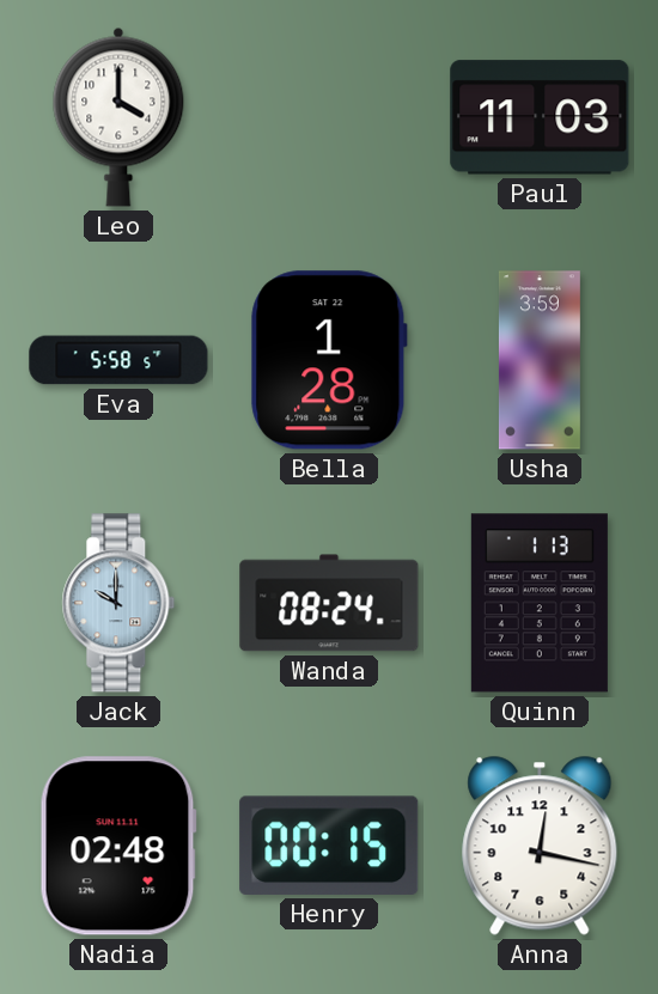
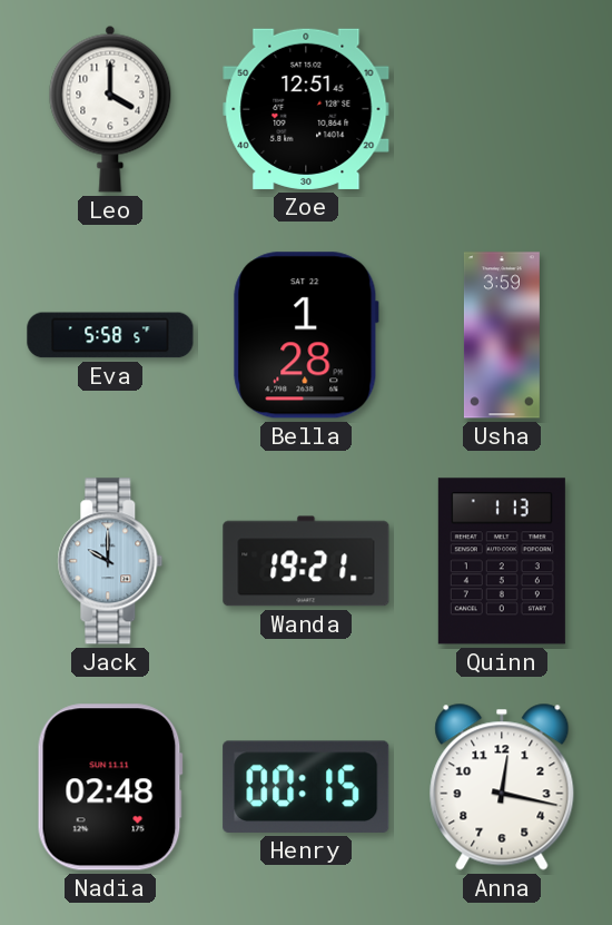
Zoe: none -> 12:51 (306, 109)
Paul: 11:03 -> none (540, 117)
Wanda: 08:24 -> 19:21 (306, 561)
